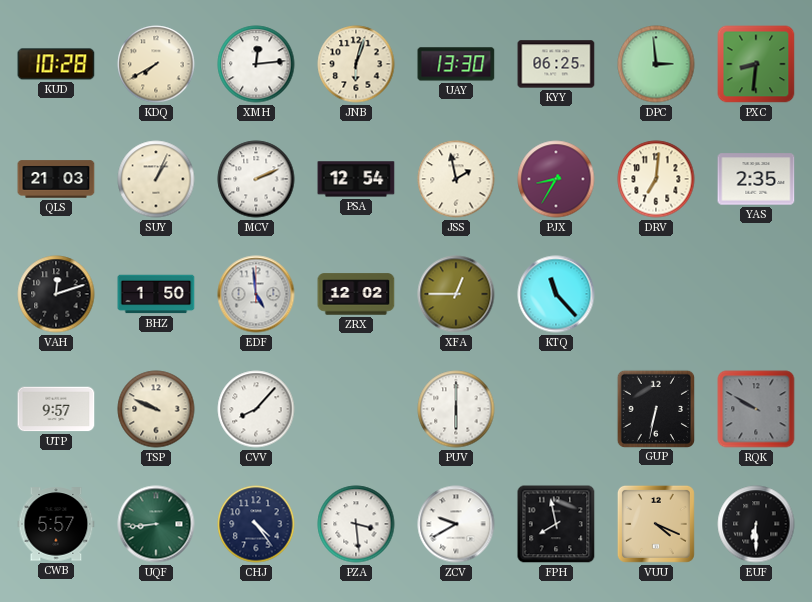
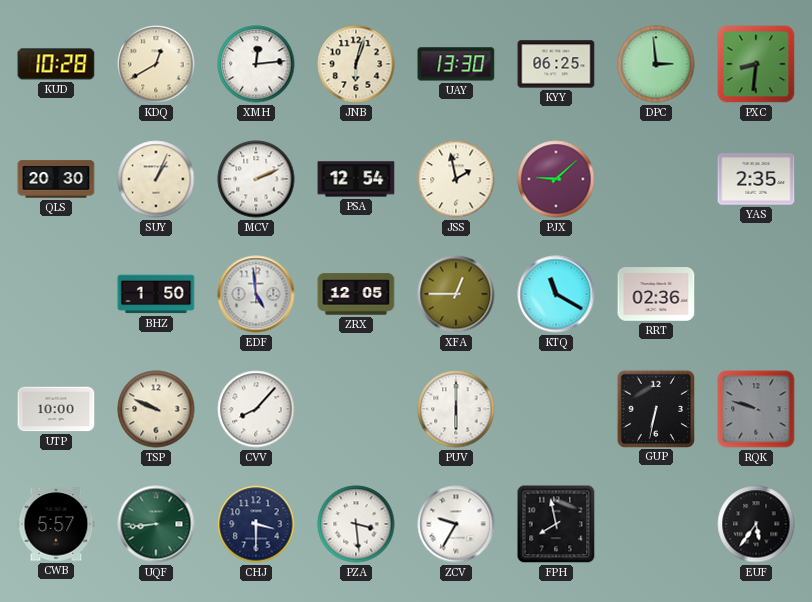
KDQ: 7:40 -> 12:40 (156, 64)
QLS: 21:03 -> 20:30 (56, 179)
PJX: 8:35 -> 9:08 (556, 179)
DRV: 7:01 -> none (656, 179)
VAH: 12:12 -> none (56, 294)
ZRX: 12:02 -> 12:05 (356, 294)
KTQ: 11:23 -> 11:20 (556, 294)
RRT: none -> 02:36 (656, 294)
UTP: 9:57 -> 10:00 (56, 409)
RQK: 9:50 -> 9:48 (756, 409)
CHJ: 4:24 -> 3:30 (256, 524)
ZCV: 9:40 -> 9:35 (456, 524)
VUU: 4:19 -> none (656, 524)
EUF: 6:30 -> 5:36 (756, 524)
